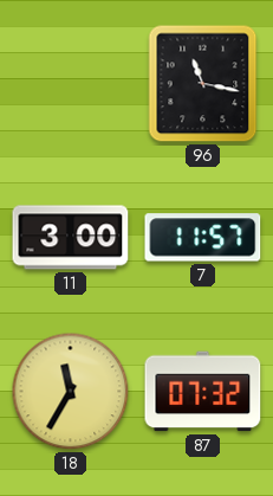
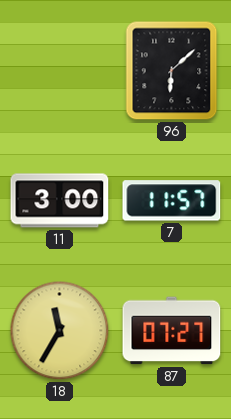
96: 11:17 -> 6:08 (172, 71)
87: 07:32 -> 07:27 (172, 331)
